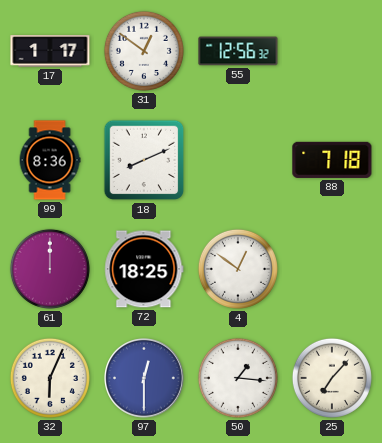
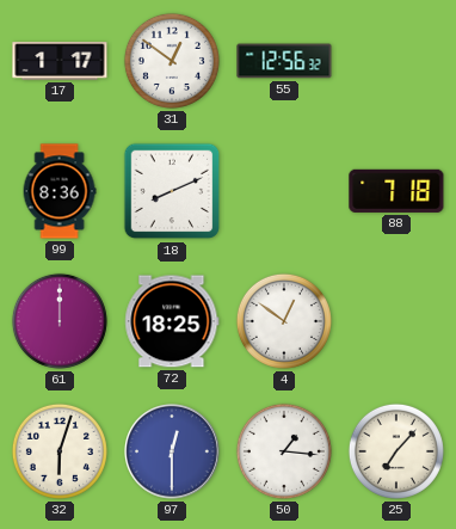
32: 6:04 -> 6:03 (60, 451)
